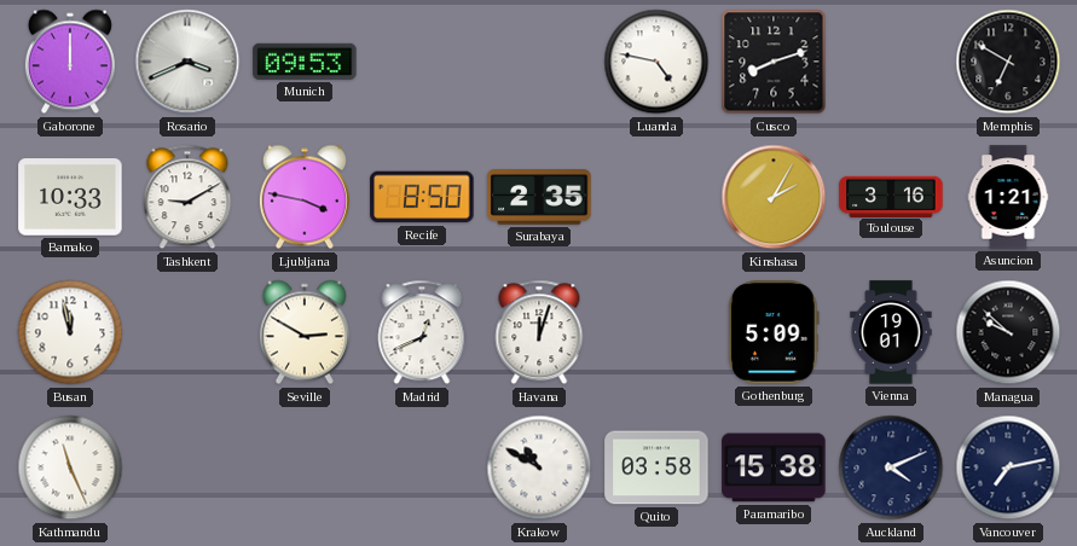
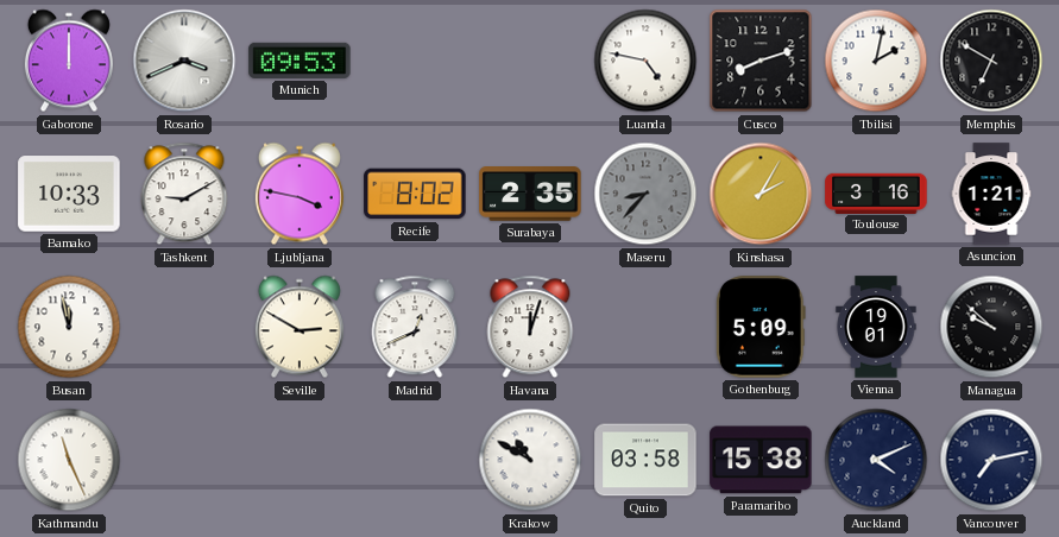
Tbilisi: none -> 2:02 (876, 61)
Recife: 8:50 -> 8:02 (415, 194)
Maseru: none -> 8:37 (645, 194)
